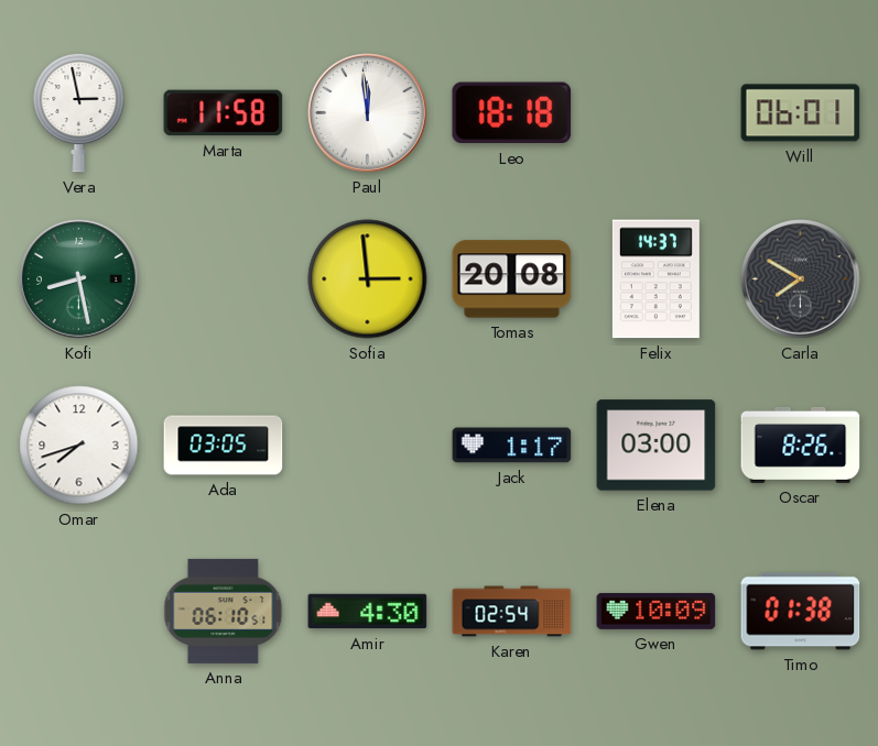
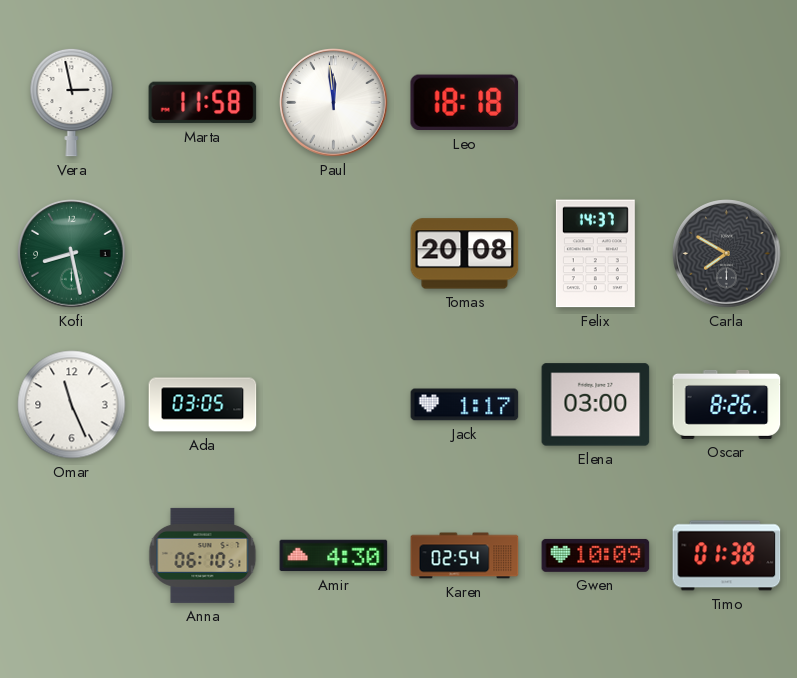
Will: 06:01 -> none (801, 113)
Sofia: 2:59 -> none (368, 279)
Omar: 7:42 -> 11:26 (72, 405)
